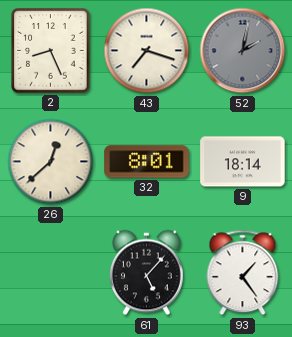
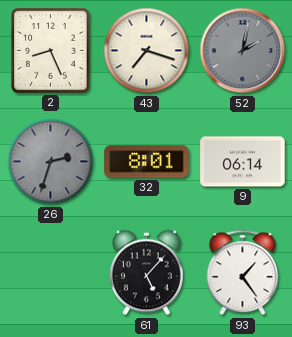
26: 12:38 -> 2:33 (51, 162)
26 dial: cream -> grey (51, 162)
9: 18:14 -> 06:14 (243, 162)
